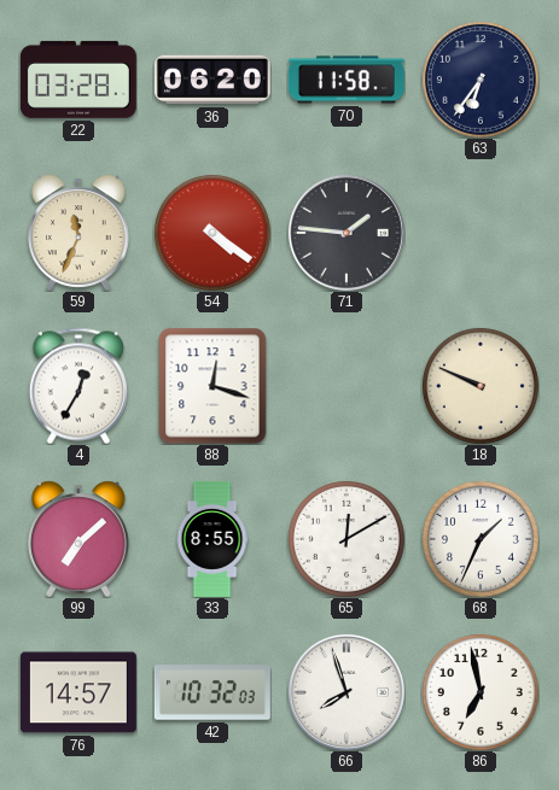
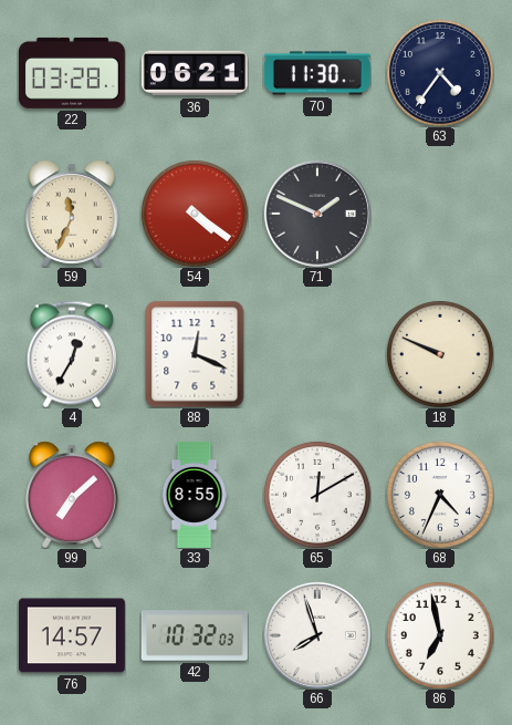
36: 06:20 -> 06:21 (195, 73)
70: 11:58 -> 11:30 (317, 73)
63: 6:36 -> 4:36 (440, 73)
71: 1:46 -> 1:49 (317, 214)
88: 12:18 -> 12:19 (195, 354)
68: 1:34 -> 4:34 (440, 495)
